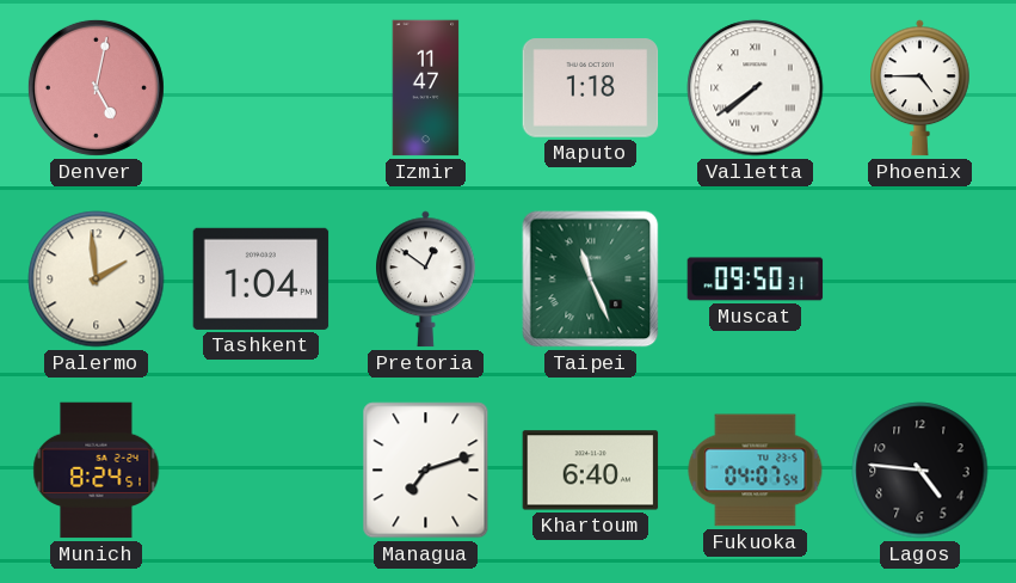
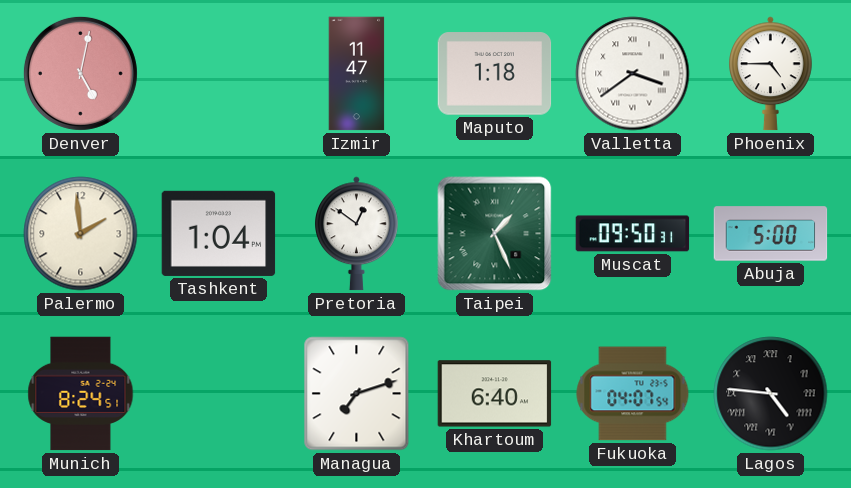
Valletta: 7:39 -> 3:39 (633, 74)
Taipei: 11:26 -> 1:26 (495, 234)
Abuja: none -> 5:00 (771, 234)
Lagos numerals: Arabic -> Roman (771, 394)
